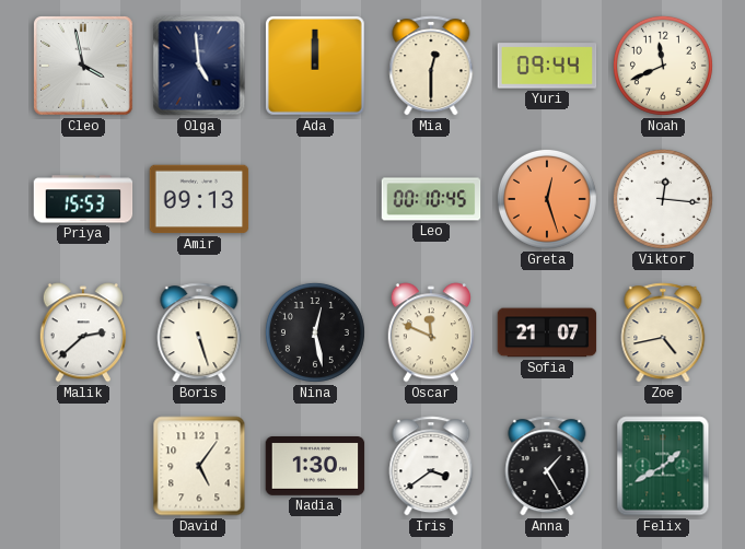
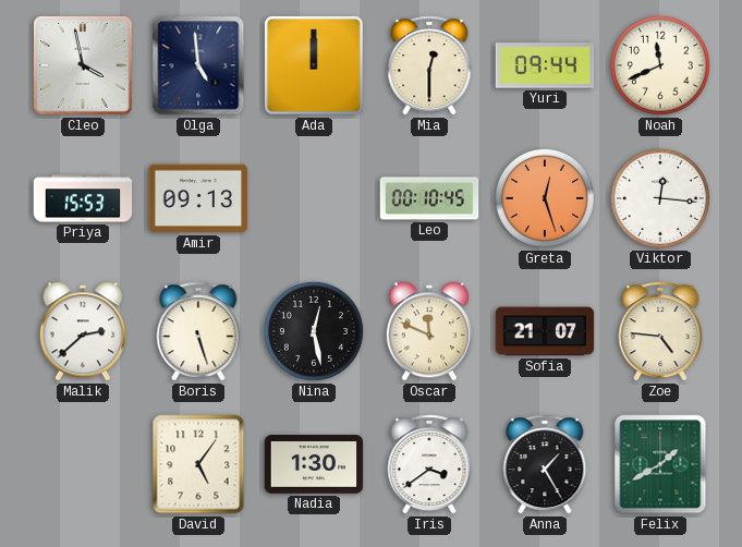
Zoe: 4:43 -> 4:46 (660, 331)
